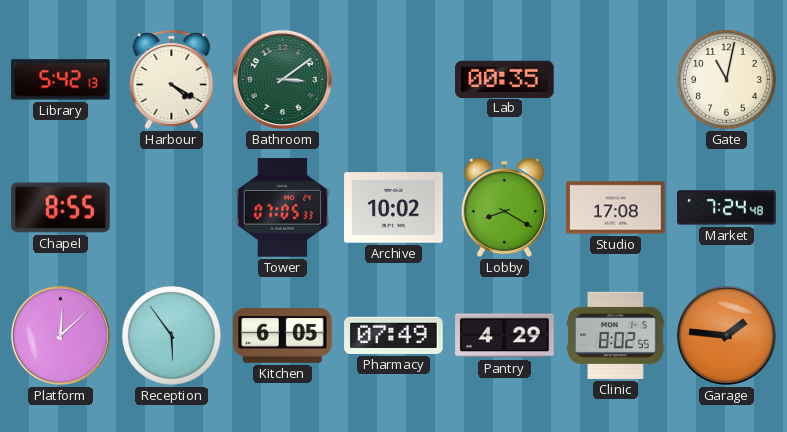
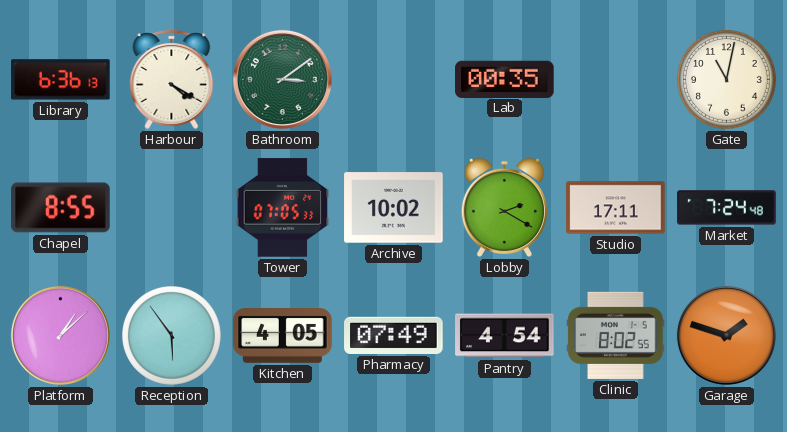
Library: 5:42 -> 6:36 (61, 80)
Lobby: 8:20 -> 2:20 (504, 208)
Studio: 17:08 -> 17:11 (616, 208)
Platform: 12:08 -> 1:08 (60, 335)
Kitchen: 6:05 -> 4:05 (283, 336)
Pantry: 4:29 -> 4:54 (505, 336)
Garage: 1:46 -> 1:48 (726, 335)
